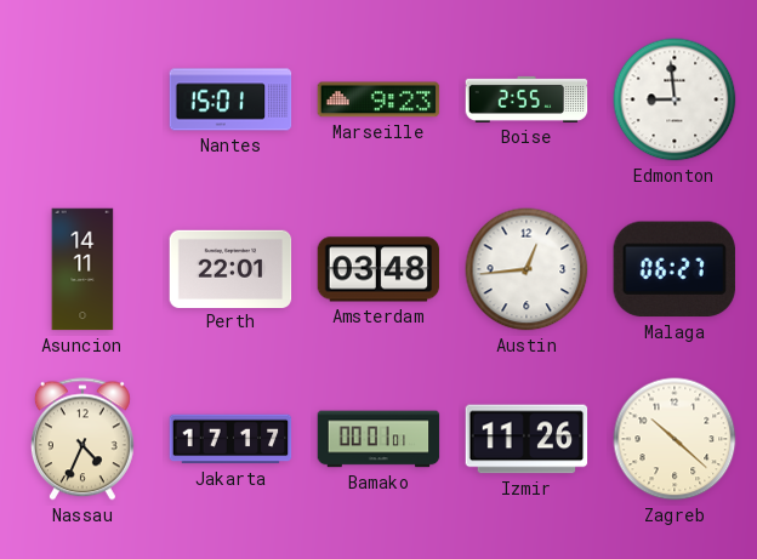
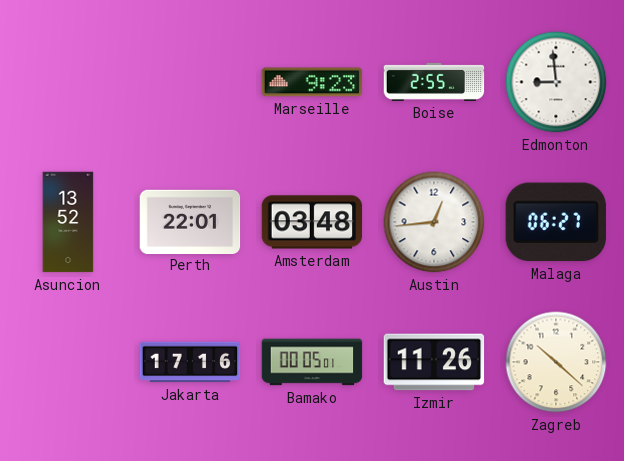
Nantes: 15:01 -> none (230, 99)
Asuncion: 14:11 -> 13:52 (68, 222)
Nassau: 4:34 -> none (82, 439)
Jakarta: 17:17 -> 17:16 (190, 362)
Bamako: 00:01 -> 00:05 (312, 362)
